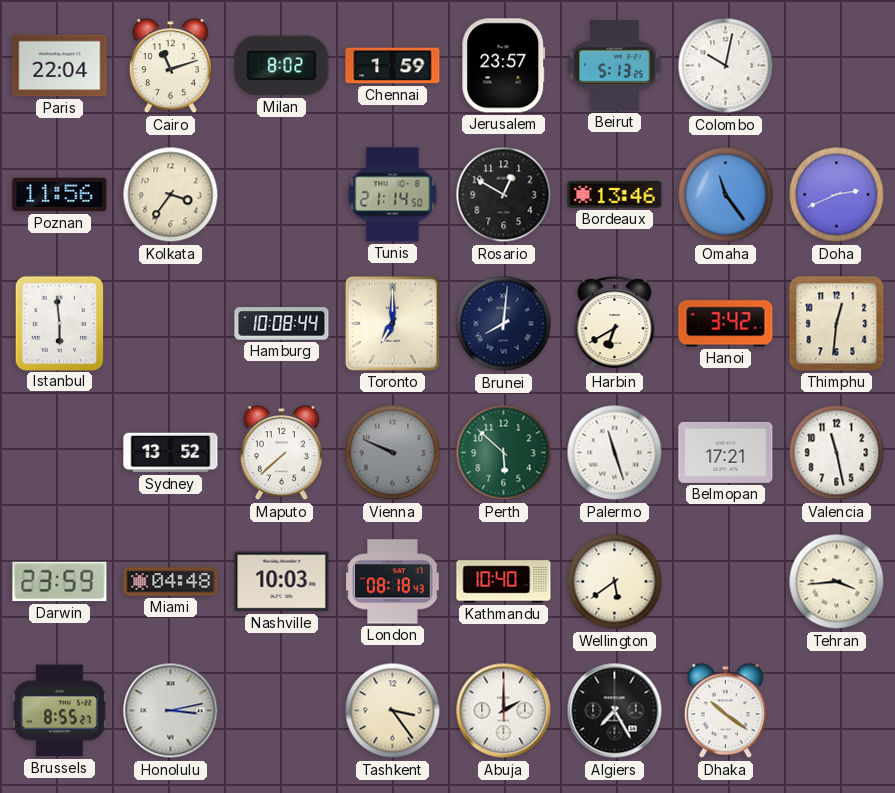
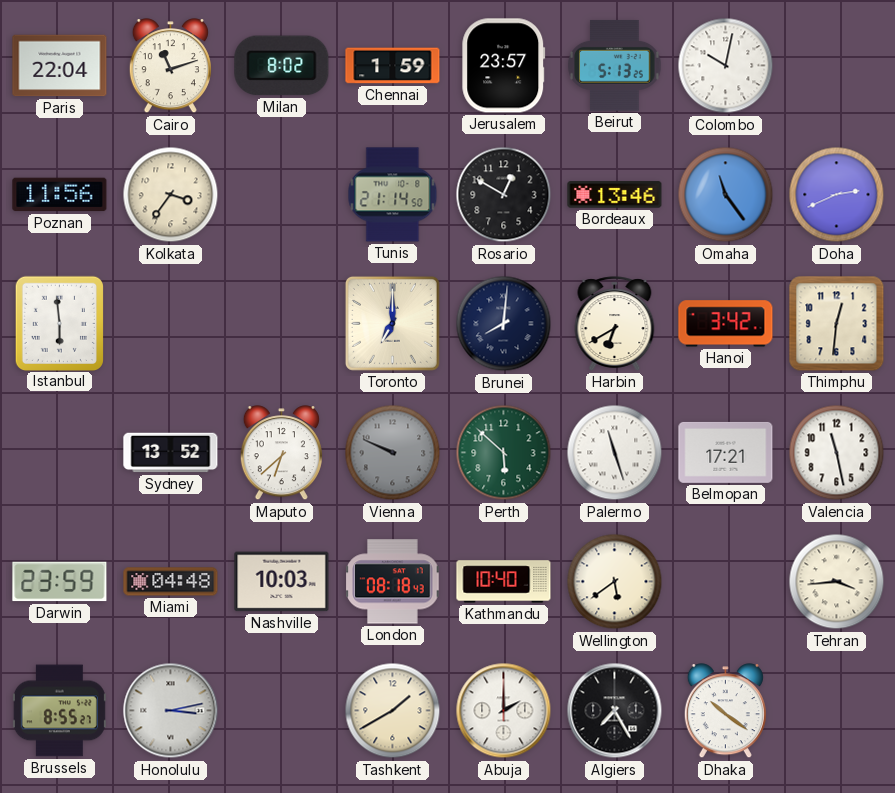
Hamburg: 10:08 -> none (282, 324)
Maputo: 7:38 -> 6:38 (281, 453)
Tashkent: 3:24 -> 1:40 (393, 711)
